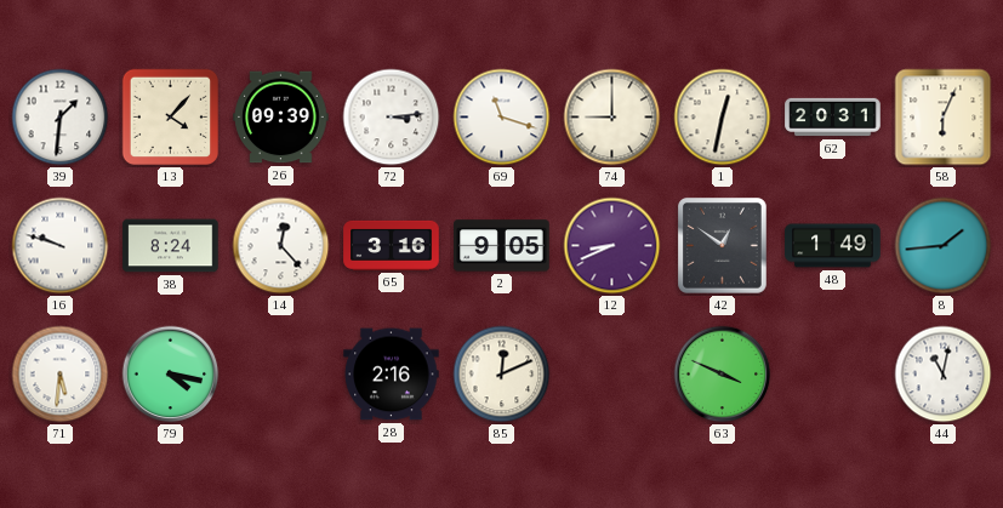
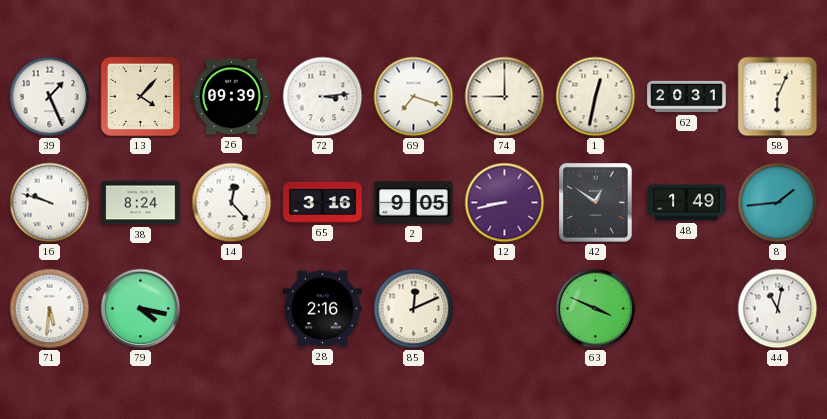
39: 1:31 -> 1:26 (50, 97)
69: 11:18 -> 7:18 (414, 97)
12: 8:41 -> 8:43 (505, 203)
